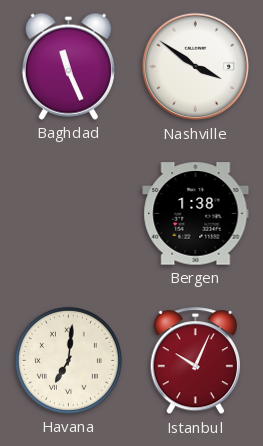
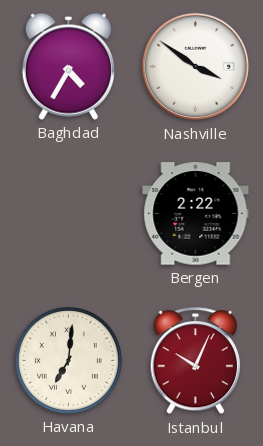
Baghdad: 11:26 -> 4:35 (68, 66)
Bergen: 1:38 -> 2:22 (196, 214)
